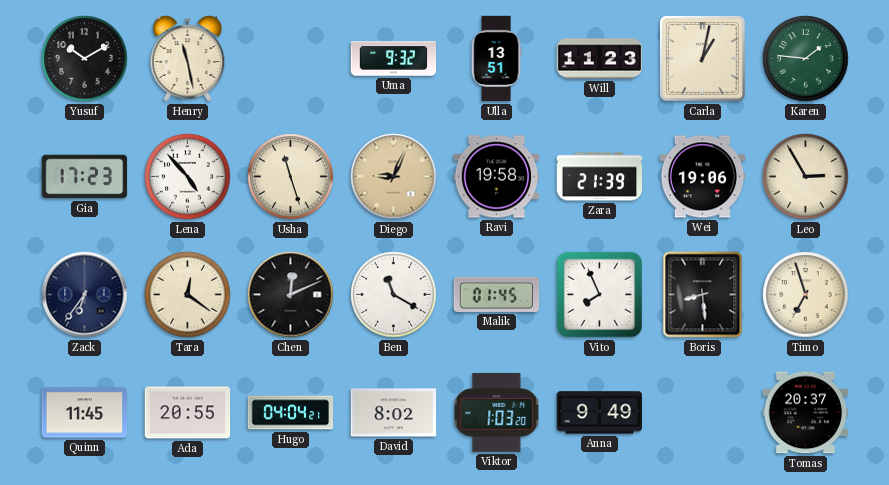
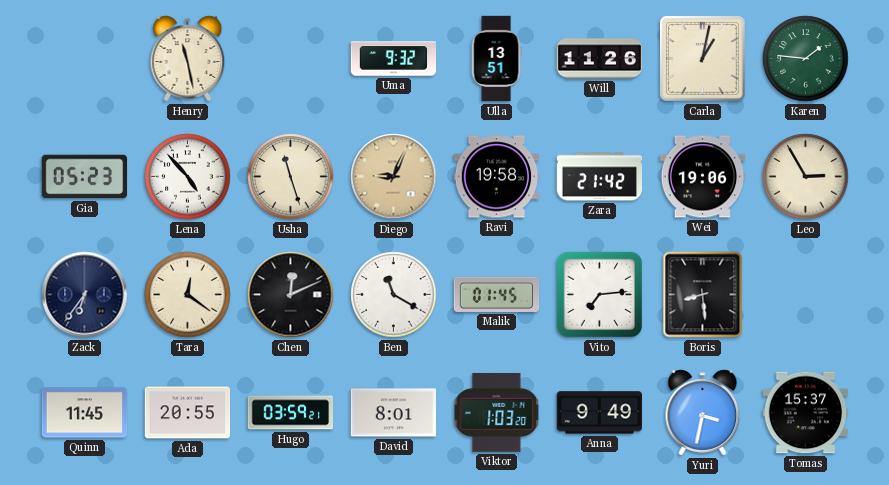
Yusuf: 10:10 -> none (85, 59)
Will: 11:23 -> 11:26 (600, 59)
Gia: 17:23 -> 05:23 (85, 177)
Zara: 21:39 -> 21:42 (600, 177)
Vito: 7:56 -> 7:14 (600, 295)
Timo: 6:57 -> none (806, 295)
Hugo: 04:04 -> 03:59 (291, 413)
David: 8:02 -> 8:01 (394, 413)
Yuri: none -> 3:32 (703, 413)
Tomas: 20:37 -> 15:37 (805, 413)
